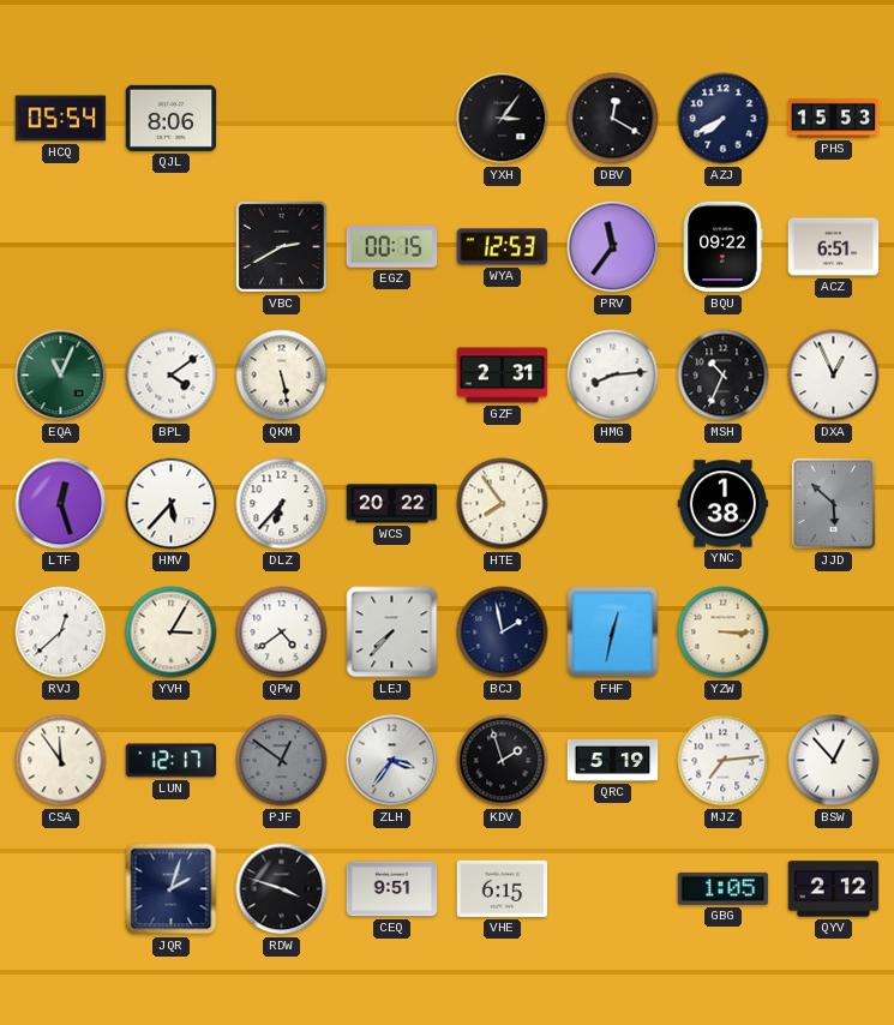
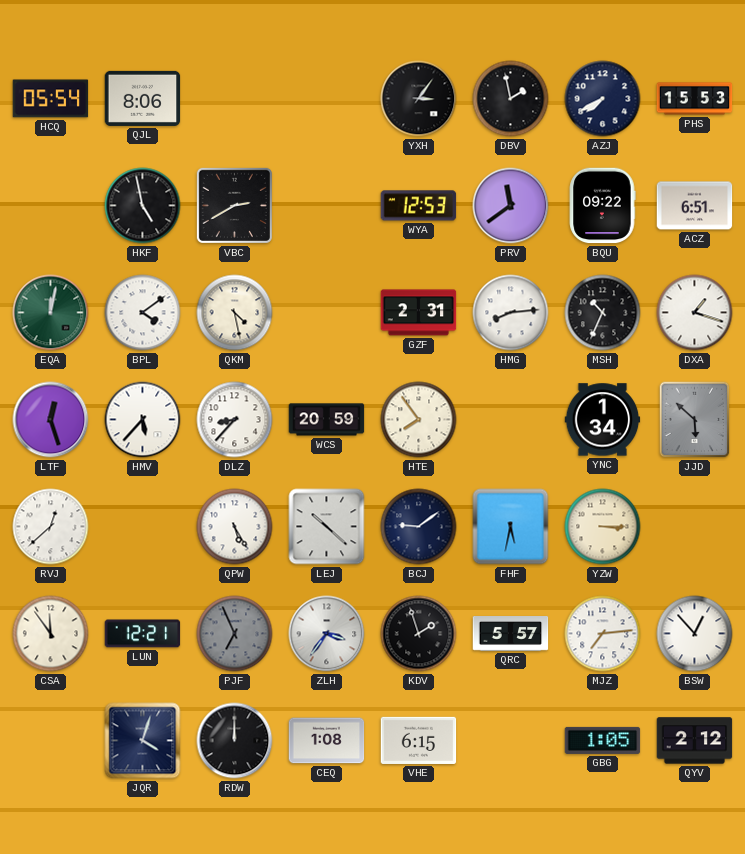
DBV: 12:20 -> 1:58 (511, 99)
HKF: none -> 4:58 (143, 206)
EGZ: 00:15 -> none (392, 247)
PRV: 11:36 -> 11:39 (511, 206)
EQA: 11:04 -> 12:02 (51, 313)
QKM: 5:28 -> 4:28 (235, 313)
DXA: 12:56 -> 1:18 (695, 313)
DLZ: 6:37 -> 8:37 (235, 420)
WCS: 20:22 -> 20:59 (327, 420)
YNC: 1:38 -> 1:34 (603, 420)
YVH: 3:05 -> none (172, 633)
QPW: 4:39 -> 5:25 (235, 527)
LEJ: 7:37 -> 10:22 (327, 527)
BCJ: 1:58 -> 9:09 (419, 527)
FHF: 12:32 -> 5:32 (511, 527)
LUN: 12:17 -> 12:21 (143, 634)
PJF: 12:51 -> 6:56 (235, 634)
QRC: 5:19 -> 5:57 (511, 634)
JQR: 2:03 -> 4:03 (143, 741)
RDW: 3:48 -> 12:00 (235, 741)
CEQ: 9:51 -> 1:08 (327, 741)
